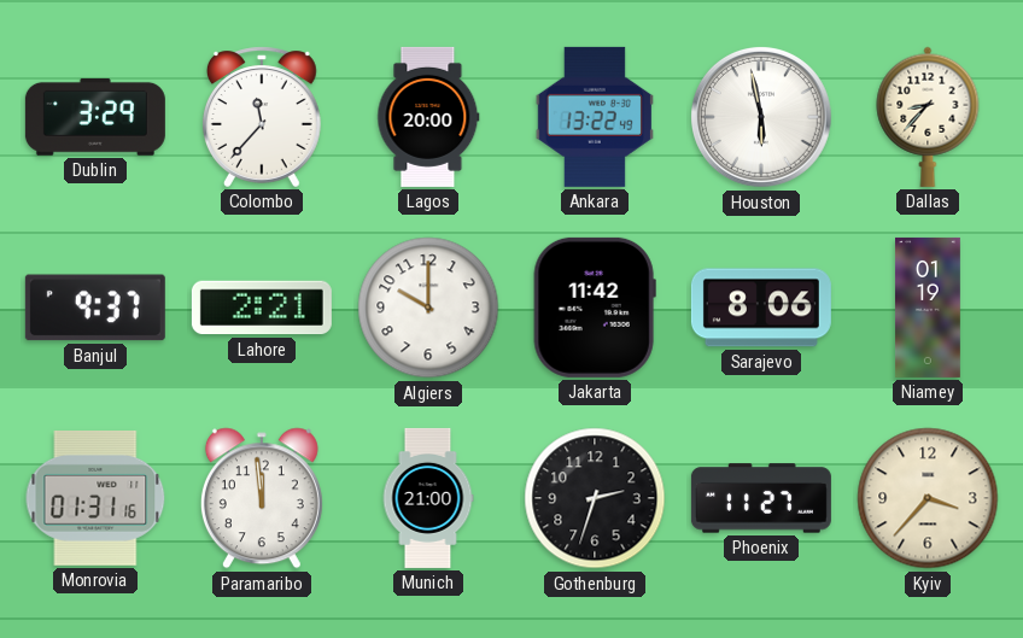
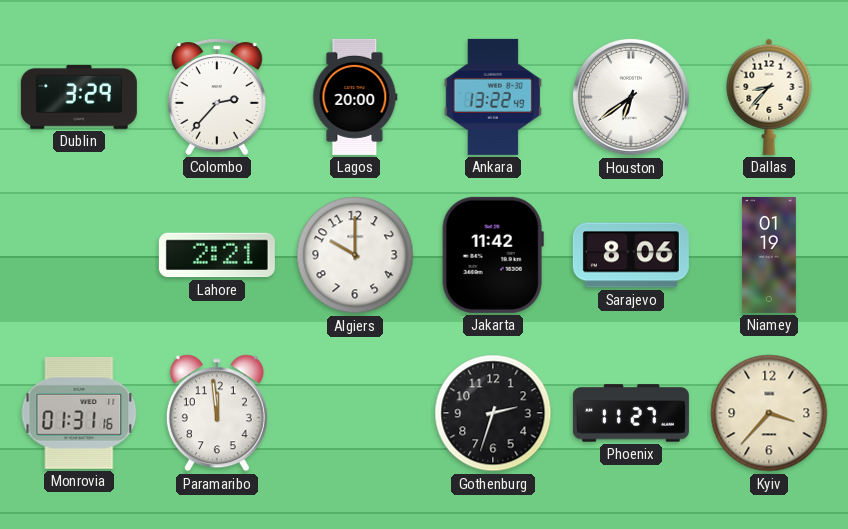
Colombo: 11:37 -> 2:37 (217, 97)
Houston: 5:58 -> 6:39 (631, 97)
Banjul: 9:37 -> none (95, 308)
Munich: 21:00 -> none (428, 498)
